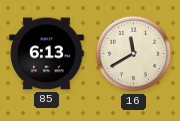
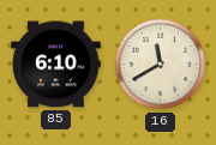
85: 6:13 -> 6:10 (56, 65)
